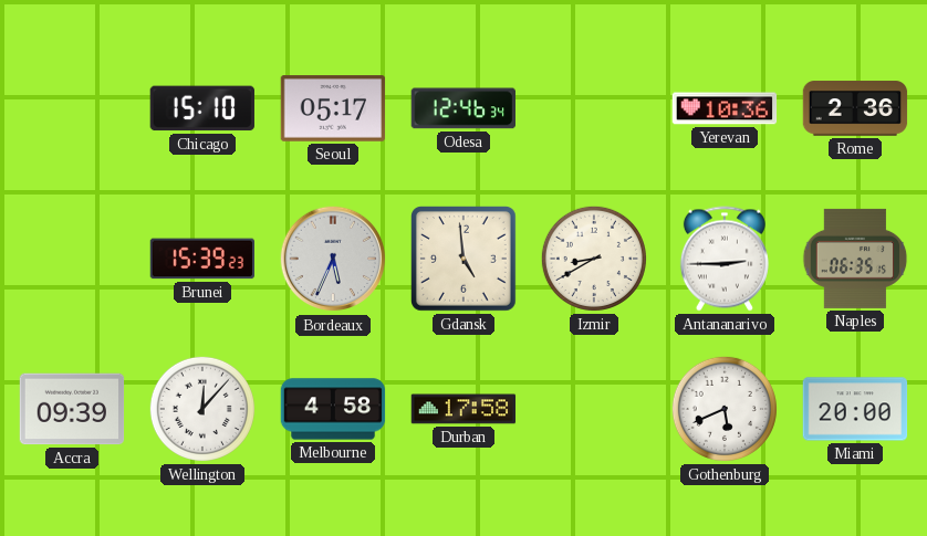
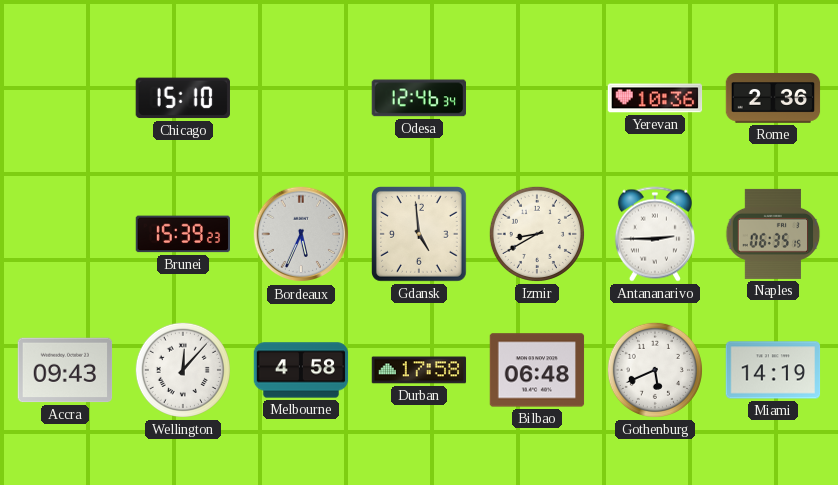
Seoul: 05:17 -> none (333, 108)
Accra: 09:39 -> 09:43 (65, 370)
Bilbao: none -> 06:48 (537, 370)
Miami: 20:00 -> 14:19 (773, 370)
